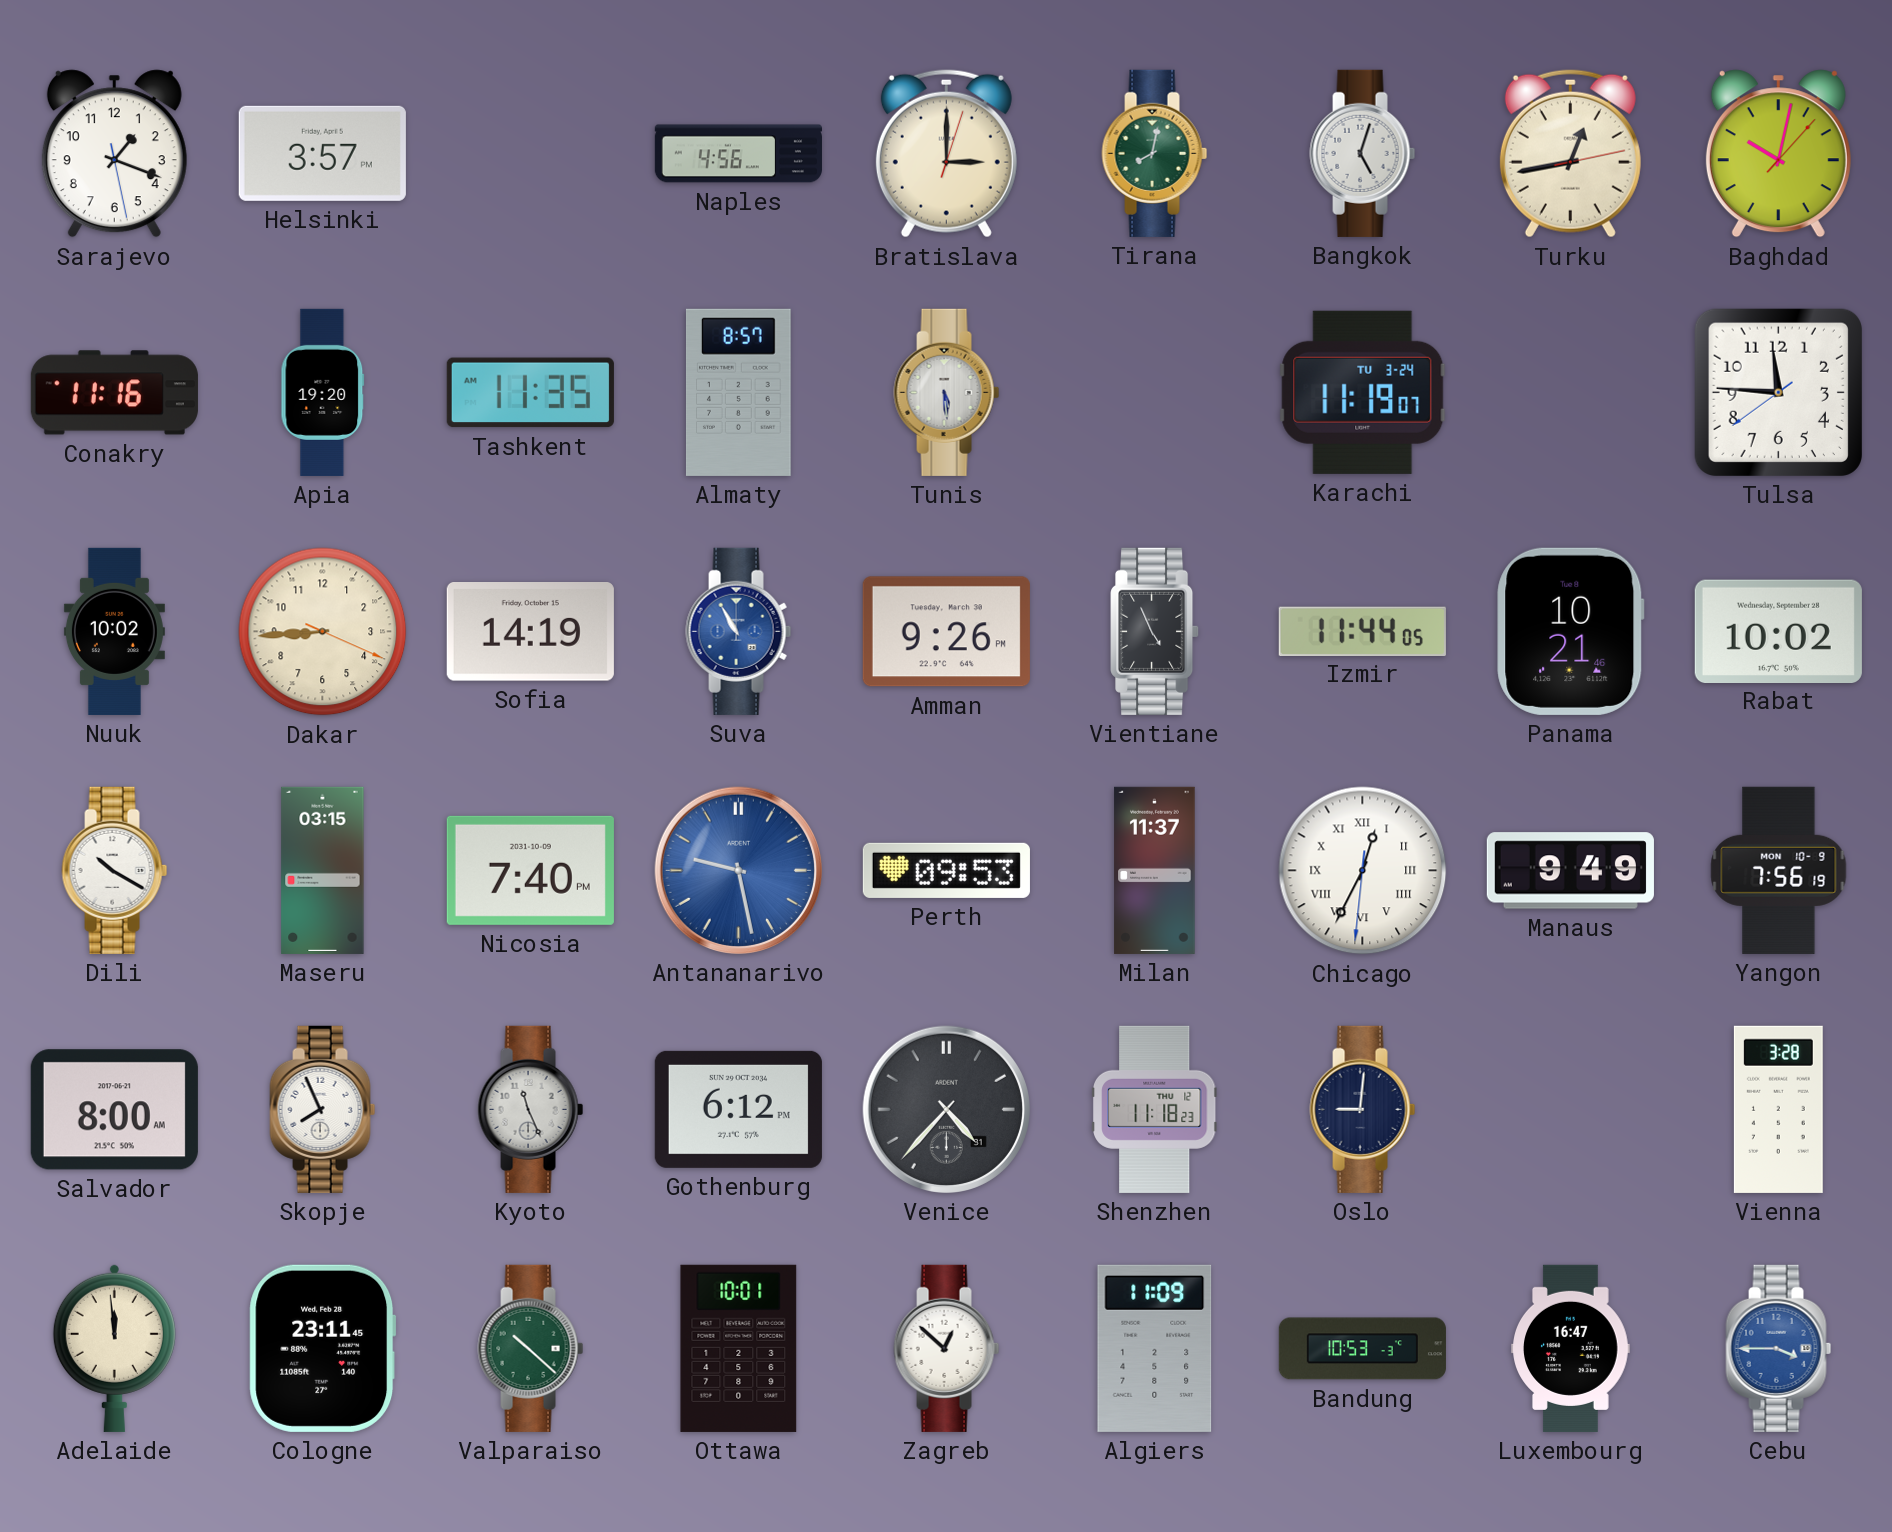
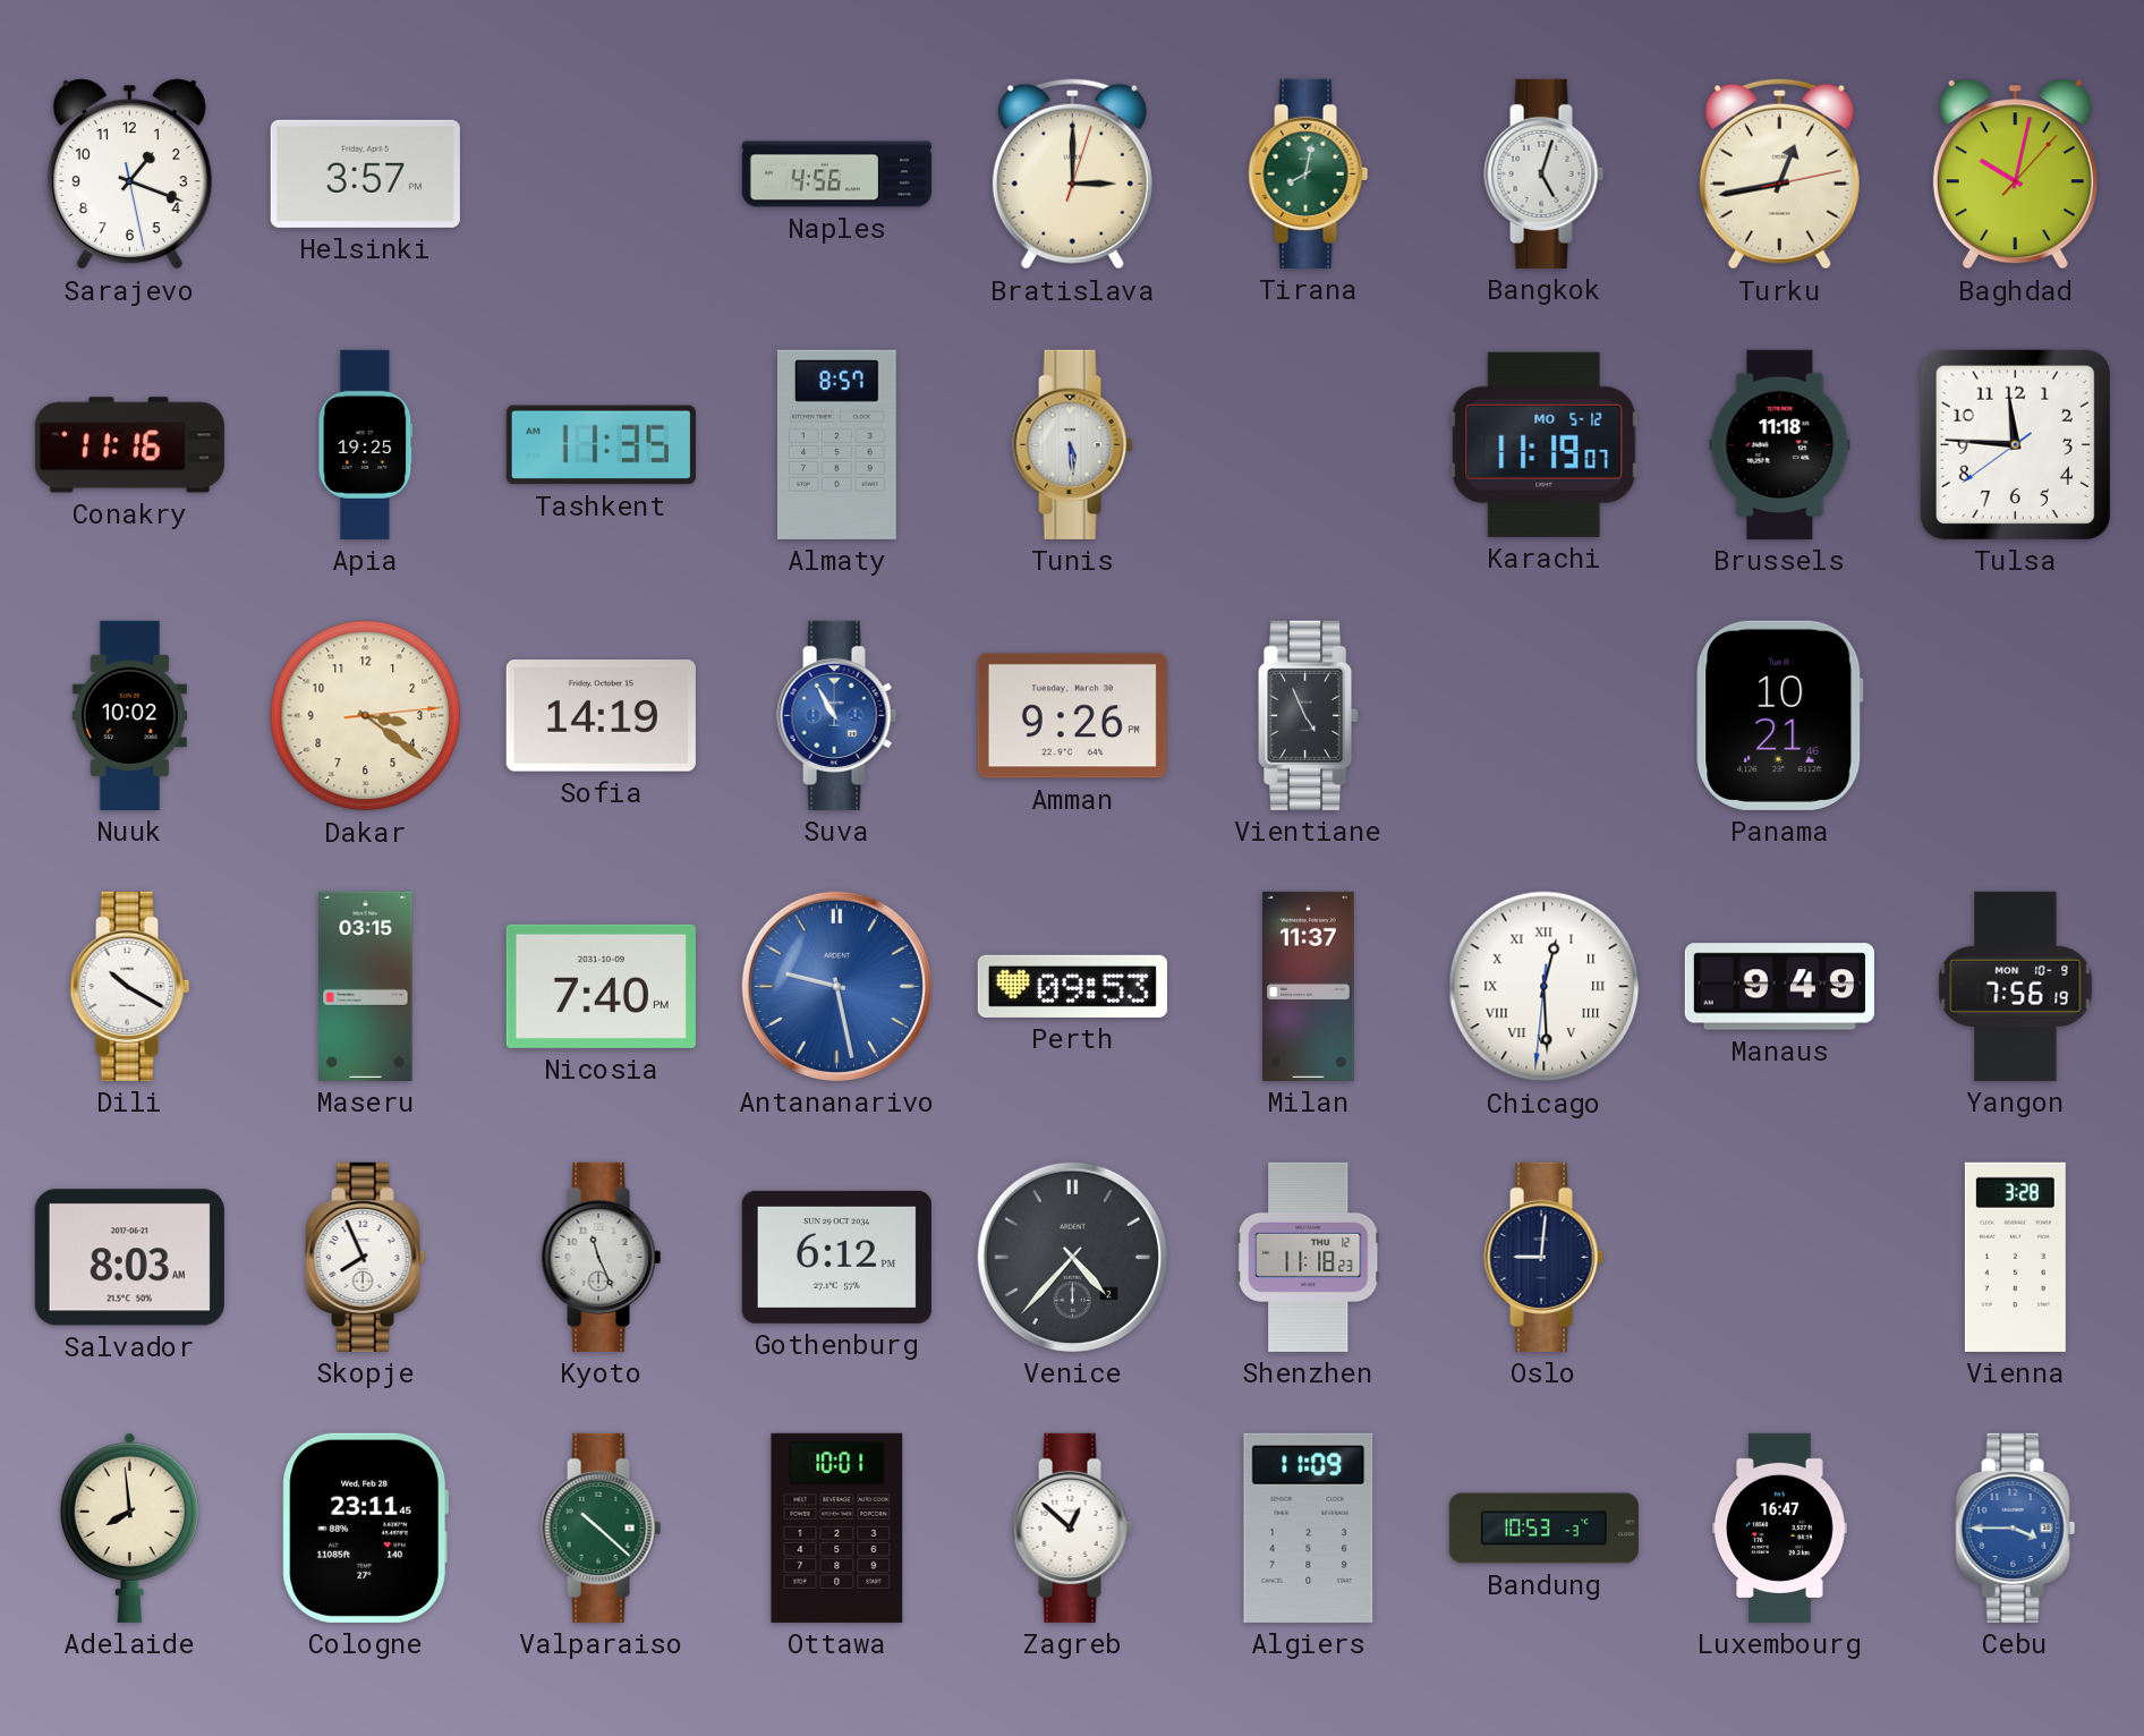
Apia: 19:20 -> 19:25 (366, 444)
Karachi date: TU 3-24 -> MO 5-12 (1545, 444)
Brussels: none -> 11:18 (1780, 444)
Dakar: 8:44 -> 3:21 (366, 716)
Izmir: 11:44 -> none (1362, 631)
Rabat: 10:02 -> none (1778, 631)
Chicago: 12:34 -> 12:29 (1545, 987)
Salvador: 8:00 -> 8:03 (129, 1258)
Venice date: 31 -> 2 (1072, 1257)
Adelaide: 11:59 -> 7:59 (129, 1527)
